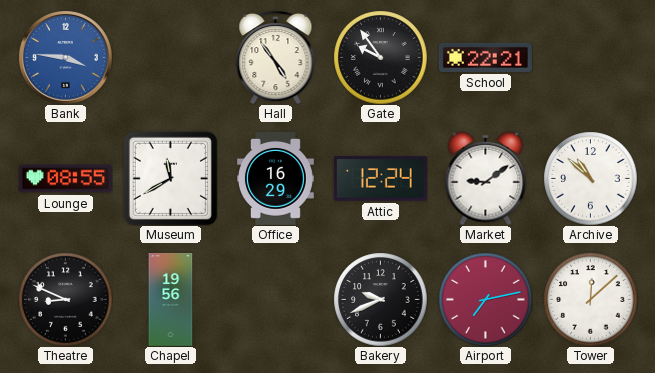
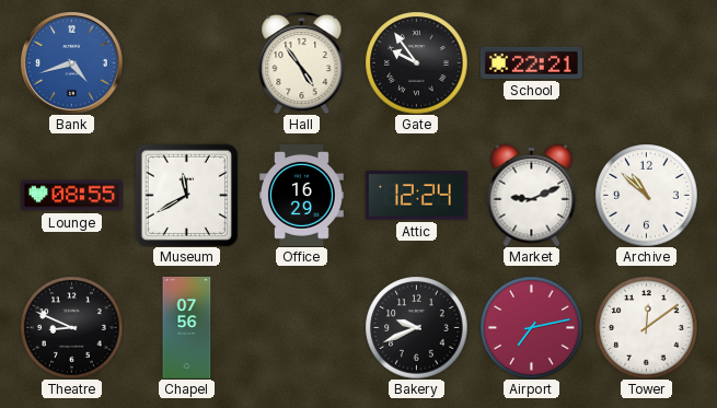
Bank: 3:46 -> 4:42 (72, 63)
Market: 9:09 -> 9:11 (532, 195)
Chapel: 19:56 -> 07:56 (187, 327)
Tower: 12:08 -> 12:09 (646, 327)
